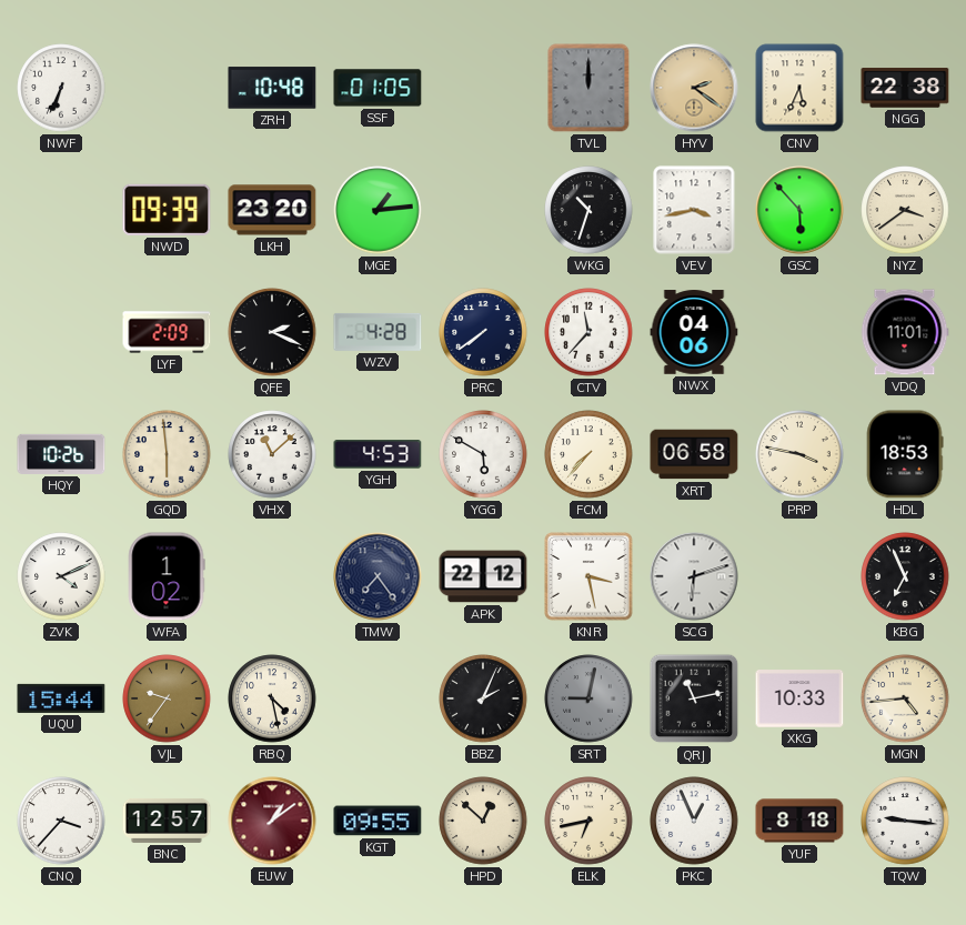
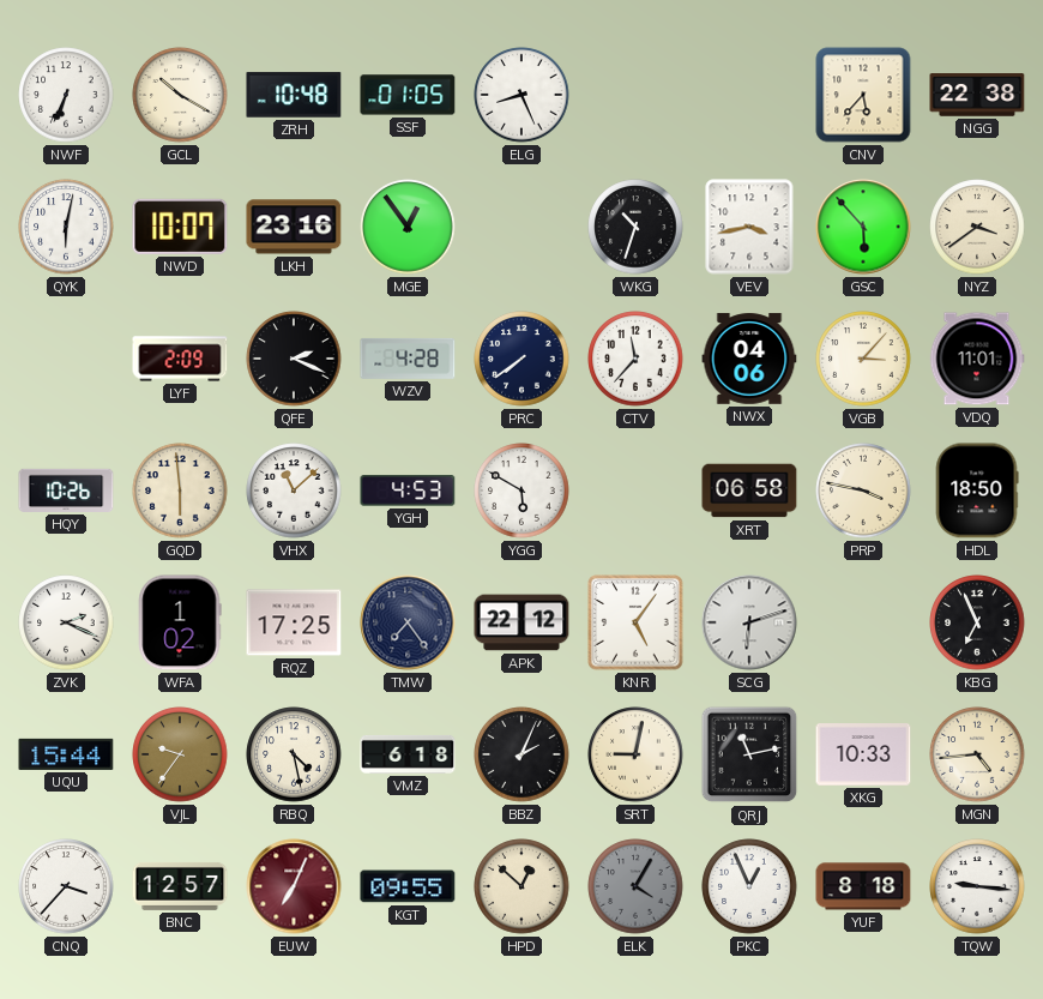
GCL: none -> 10:20 (180, 95)
ELG: none -> 8:26 (521, 95)
TVL: 12:00 -> none (588, 88)
HYV: 2:21 -> none (694, 88)
CNV: 5:34 -> 5:37 (863, 95)
QYK: none -> 6:02 (66, 227)
NWD: 09:39 -> 10:07 (180, 227)
LKH: 23:20 -> 23:16 (294, 227)
MGE: 1:14 -> 12:54 (408, 227)
VGB: none -> 3:07 (863, 359)
FCM: 7:37 -> none (588, 454)
HDL: 18:53 -> 18:50 (977, 491)
ZVK: 4:11 -> 2:19 (66, 622)
RQZ: none -> 17:25 (294, 622)
KNR: 3:28 -> 5:06 (635, 622)
VMZ: none -> 6:18 (408, 754)
SRT dial: grey -> cream (635, 754)
EUW: 1:09 -> 7:04 (294, 886)
ELK: 6:43 -> 4:05 (635, 886)
ELK dial: cream -> grey (635, 886)
